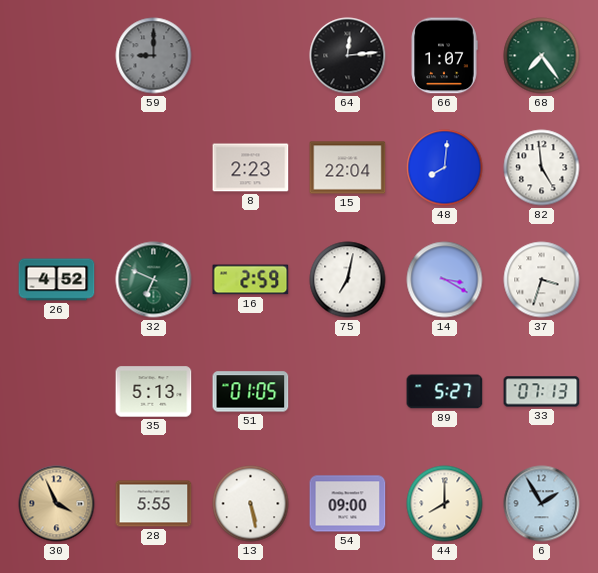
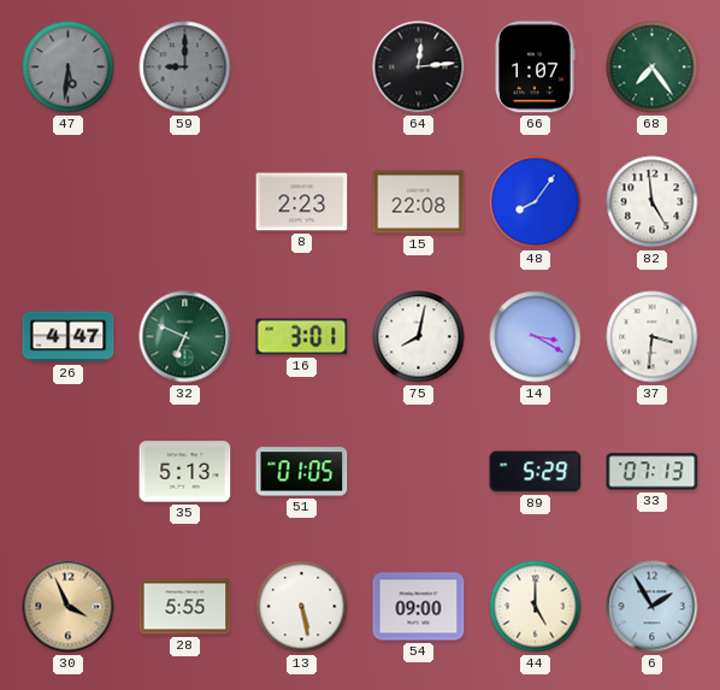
47: none -> 5:31 (69, 67)
15: 22:04 -> 22:08 (419, 202)
48: 8:01 -> 8:06 (536, 202)
26: 4:52 -> 4:47 (69, 337)
16: 2:59 -> 3:01 (302, 337)
75: 7:02 -> 8:02 (419, 337)
37: 3:33 -> 3:31 (653, 337)
89: 5:27 -> 5:29 (536, 472)
44: 8:00 -> 5:00 (536, 607)
